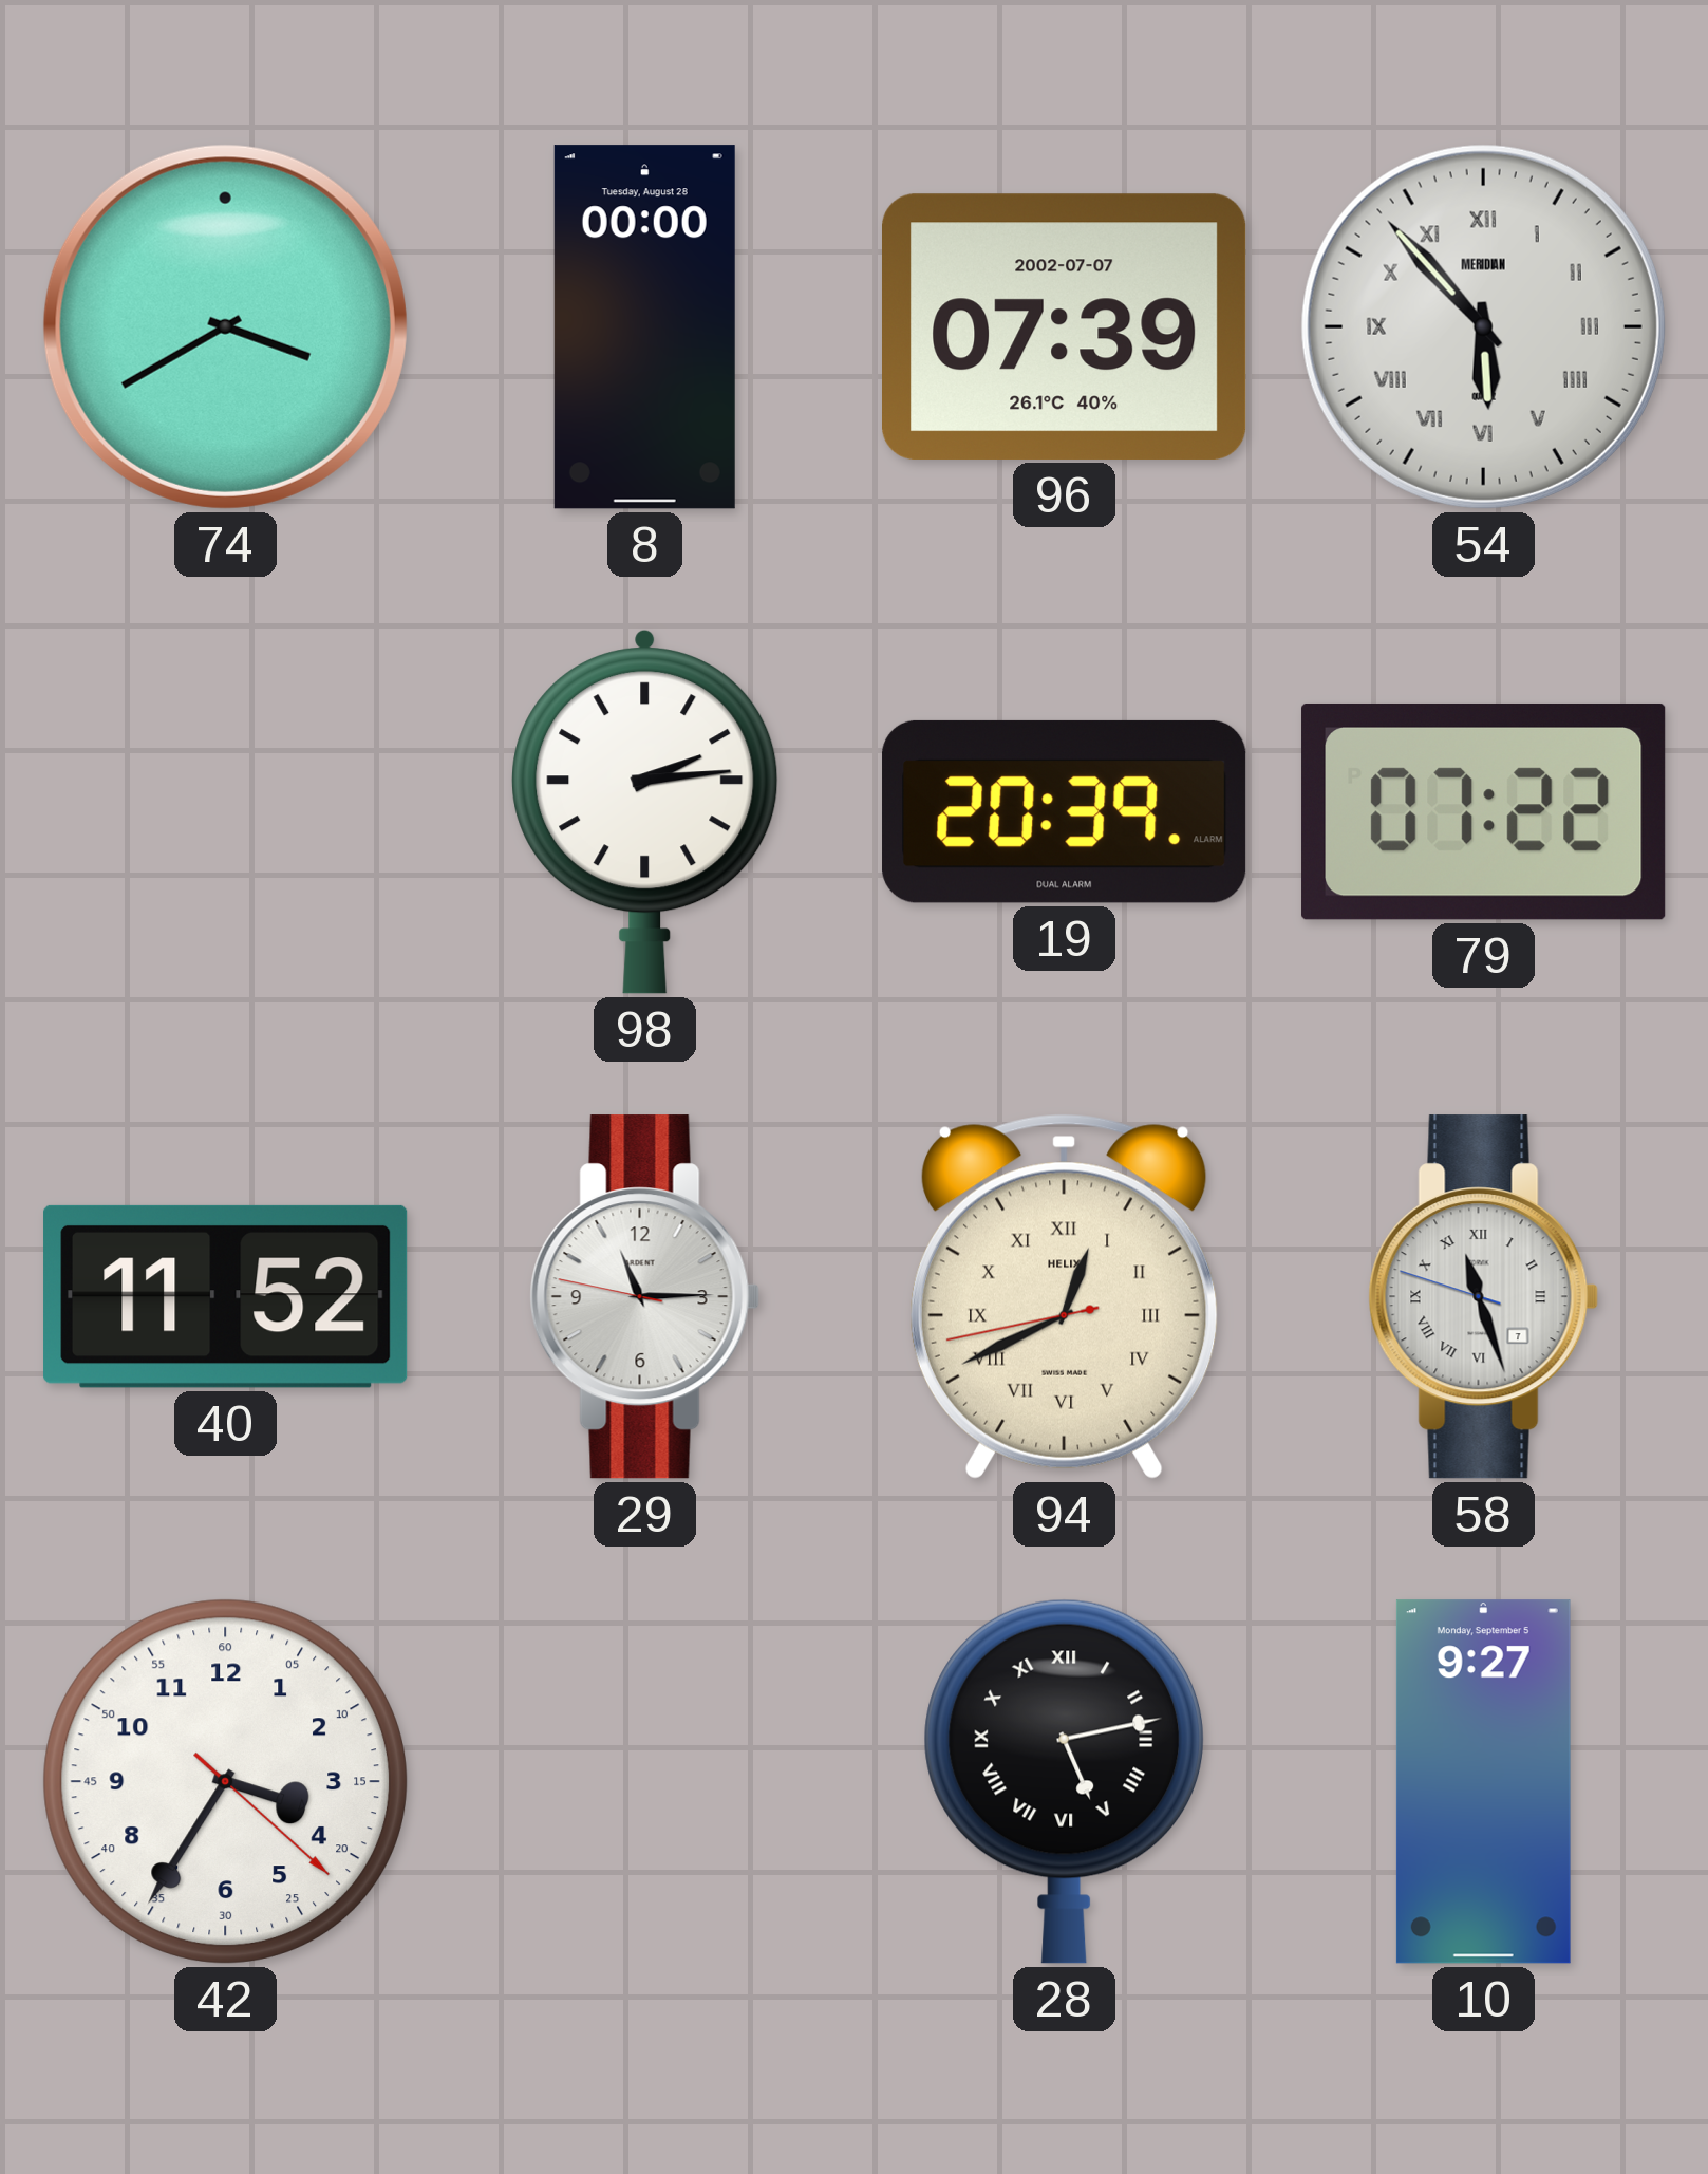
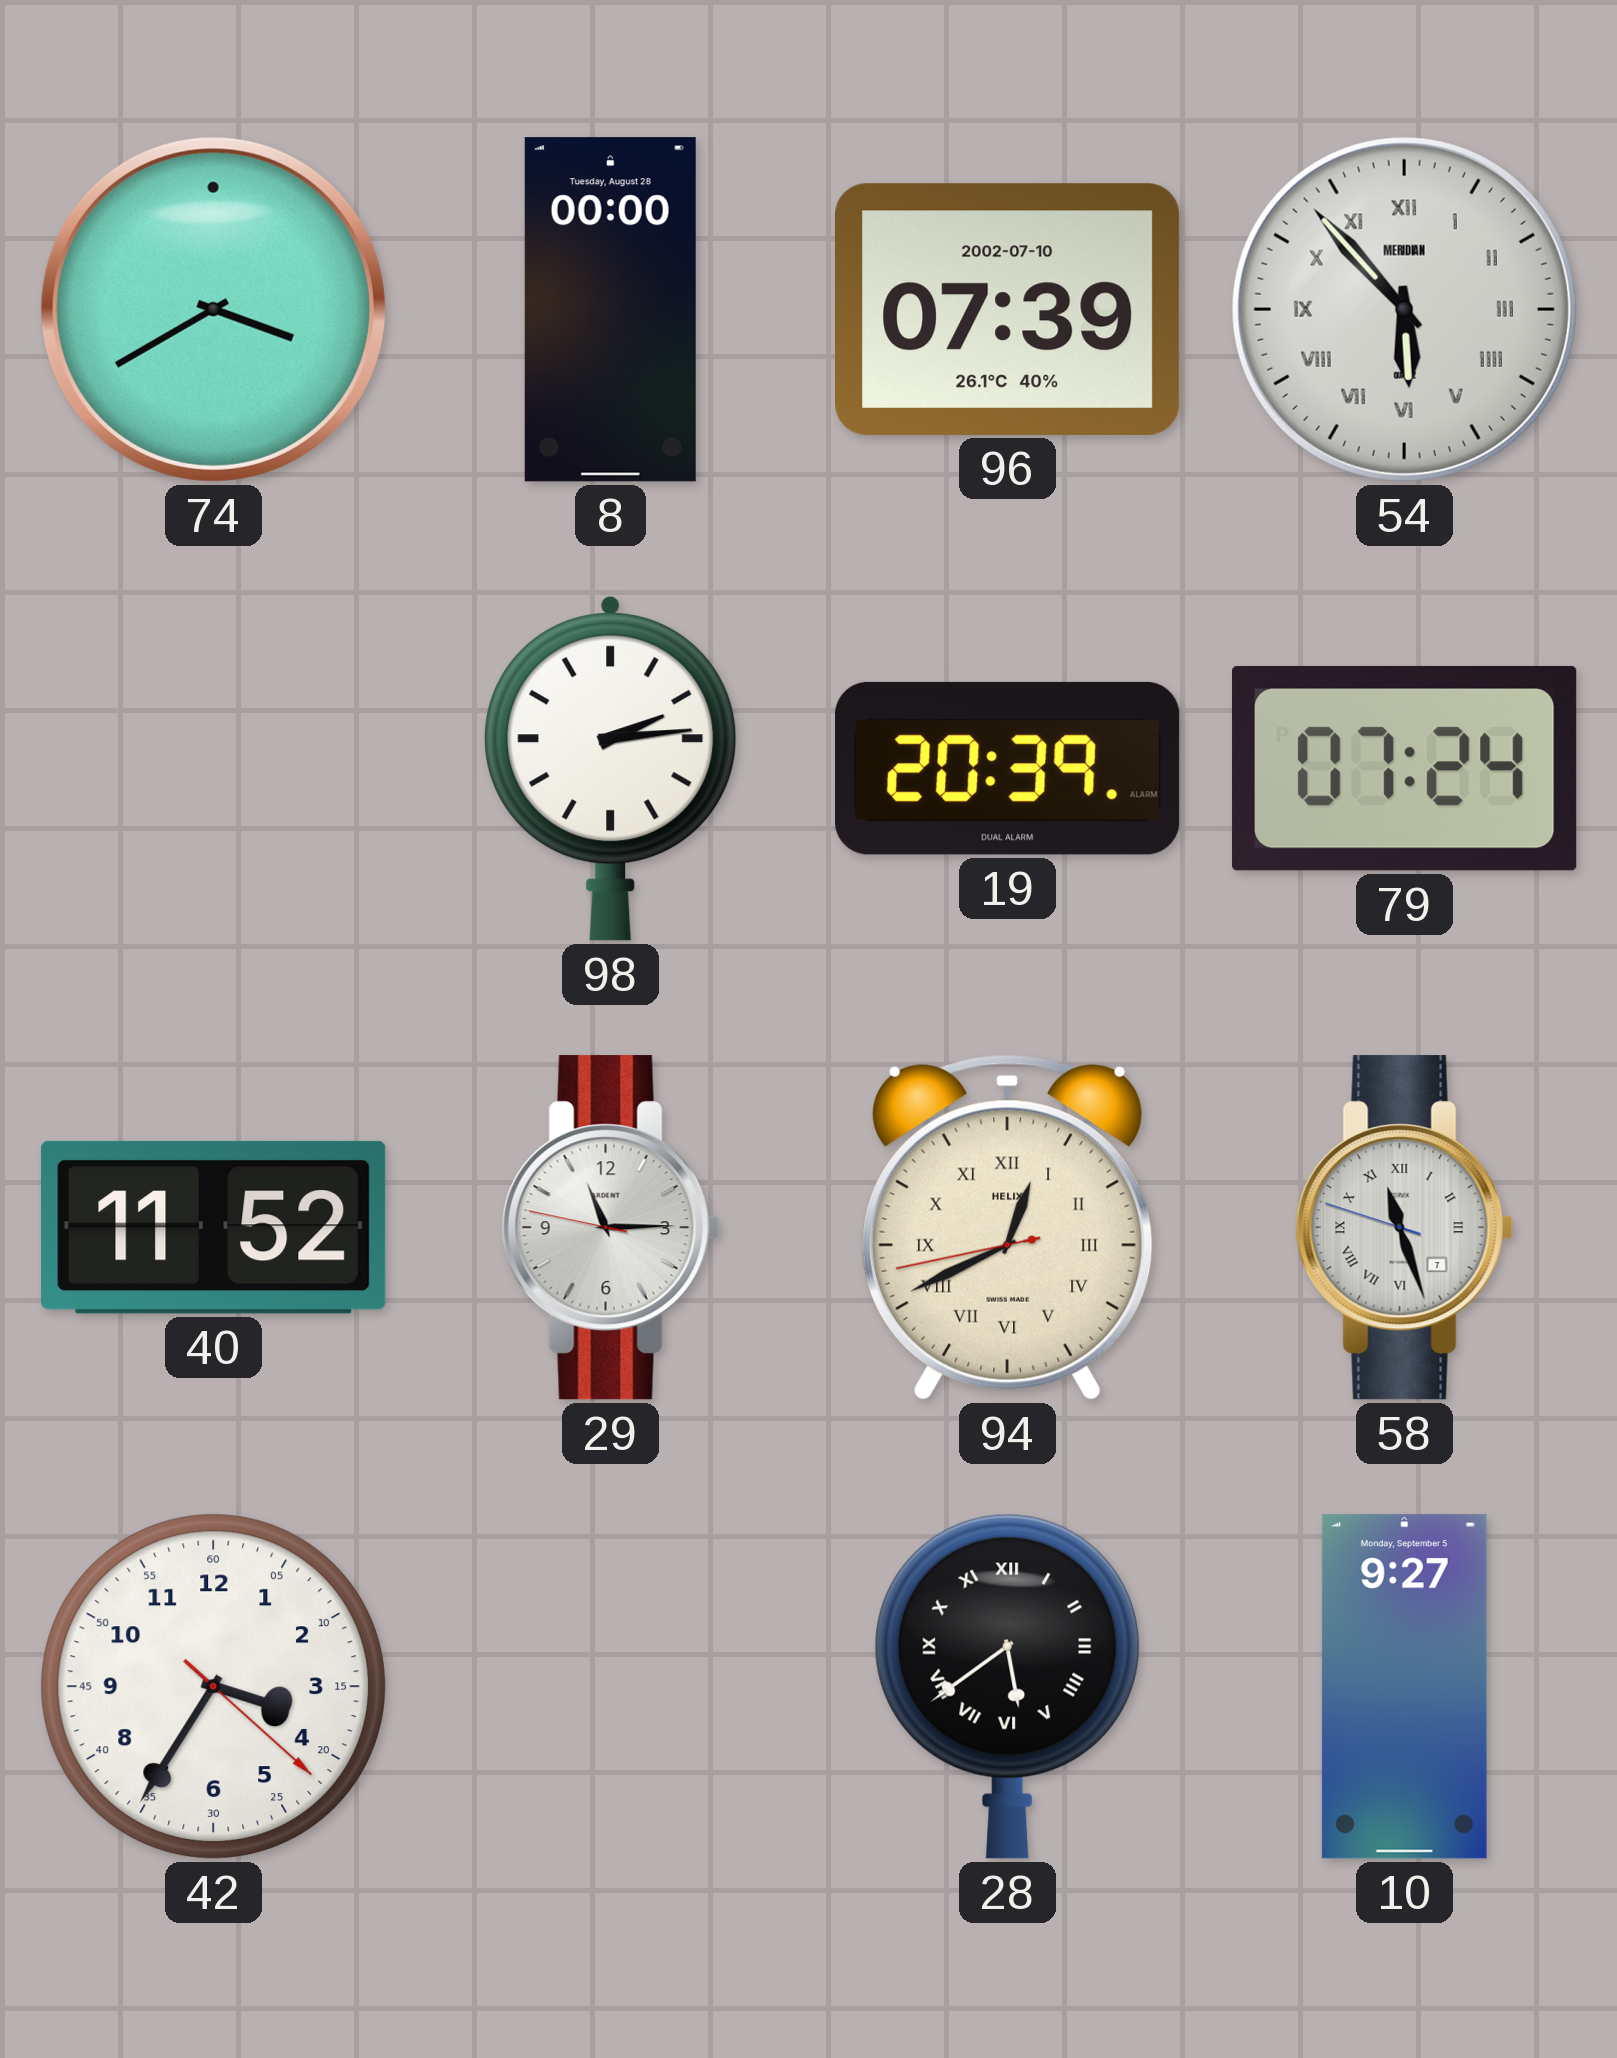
96 date: 2002-07-07 -> 2002-07-10 (1008, 309)
79: 07:22 -> 07:24 (1405, 768)
28: 5:13 -> 5:39 (1007, 1686)
